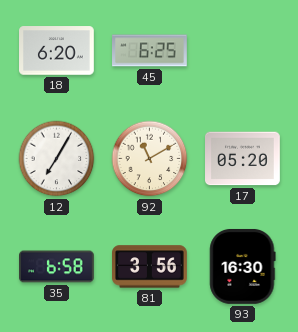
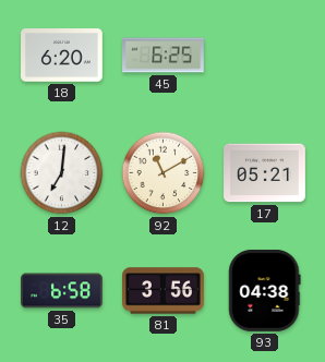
12: 7:05 -> 7:01 (62, 173)
17: 05:20 -> 05:21 (265, 173)
93: 16:30 -> 04:38 (265, 290)
